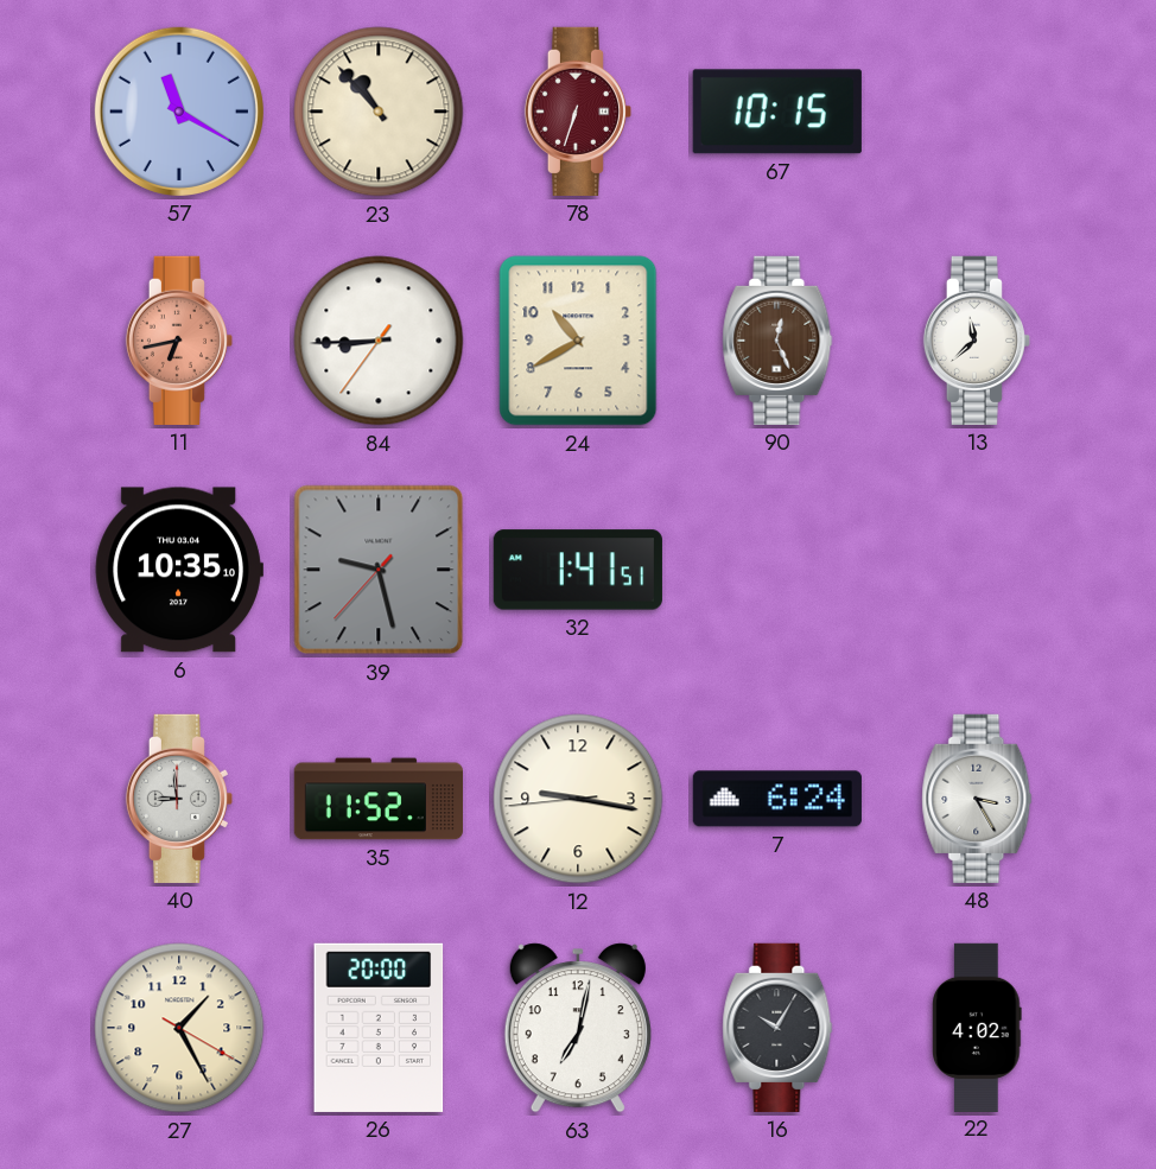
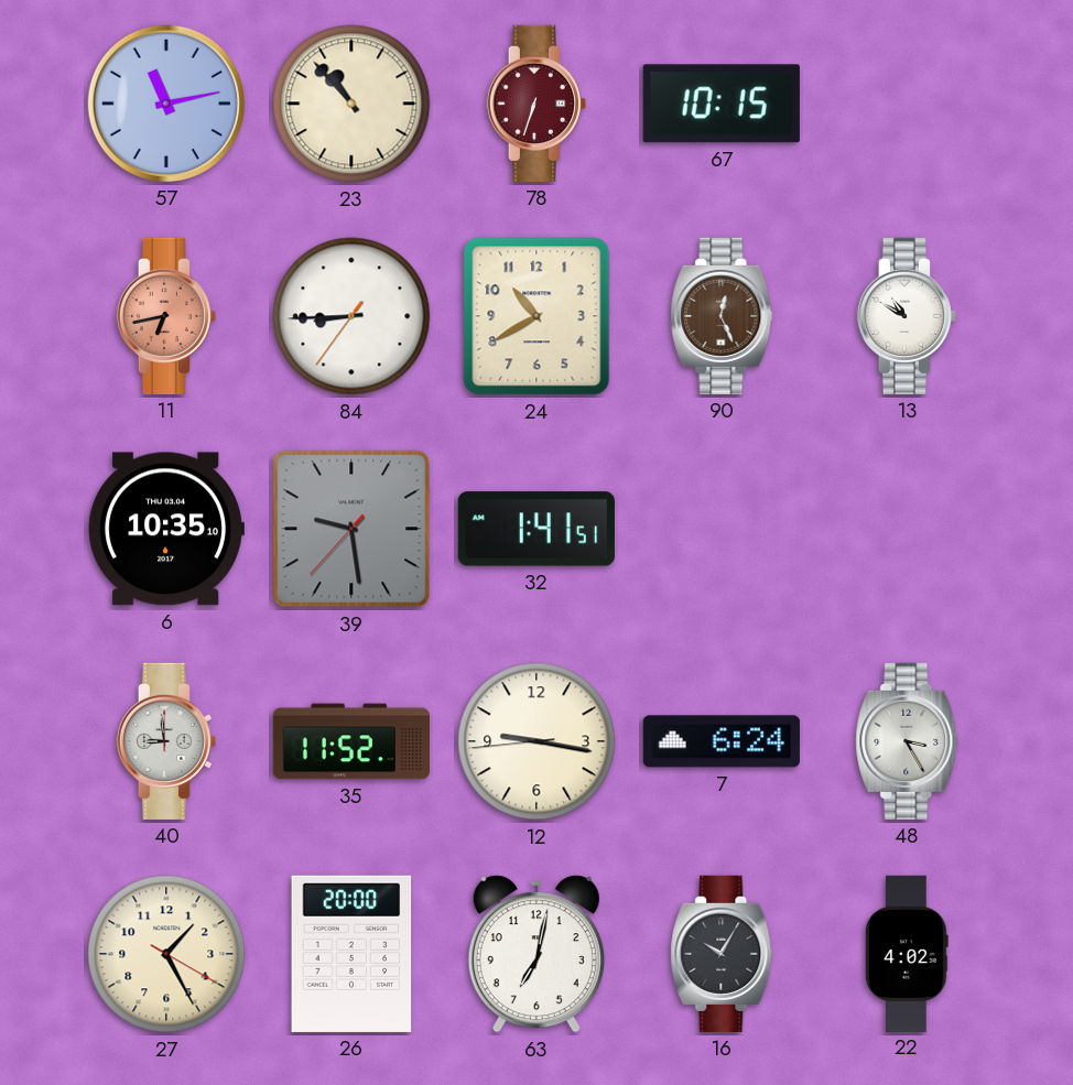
57: 11:20 -> 11:13 (166, 104)
13: 11:38 -> 10:50 (907, 316)
39: 9:27 -> 9:28 (351, 529)
